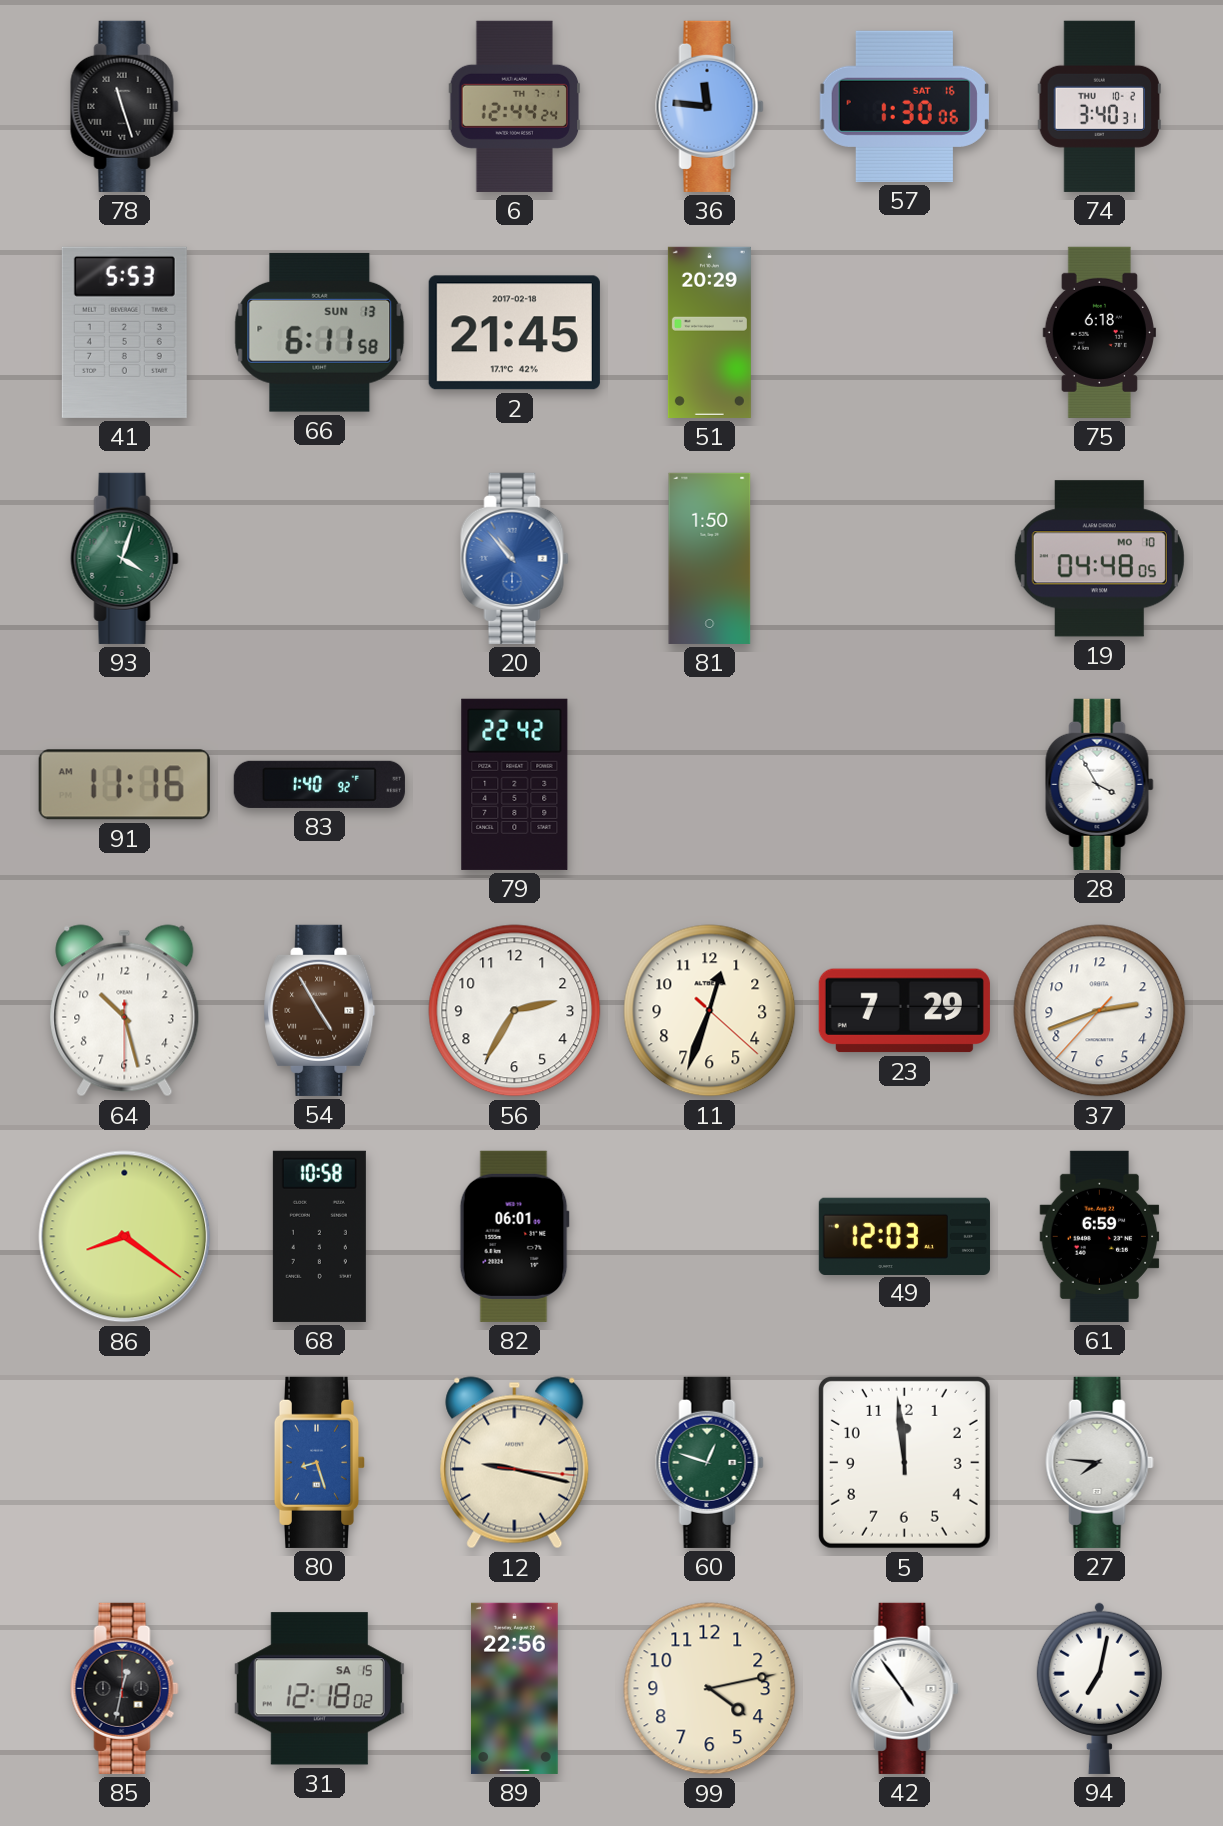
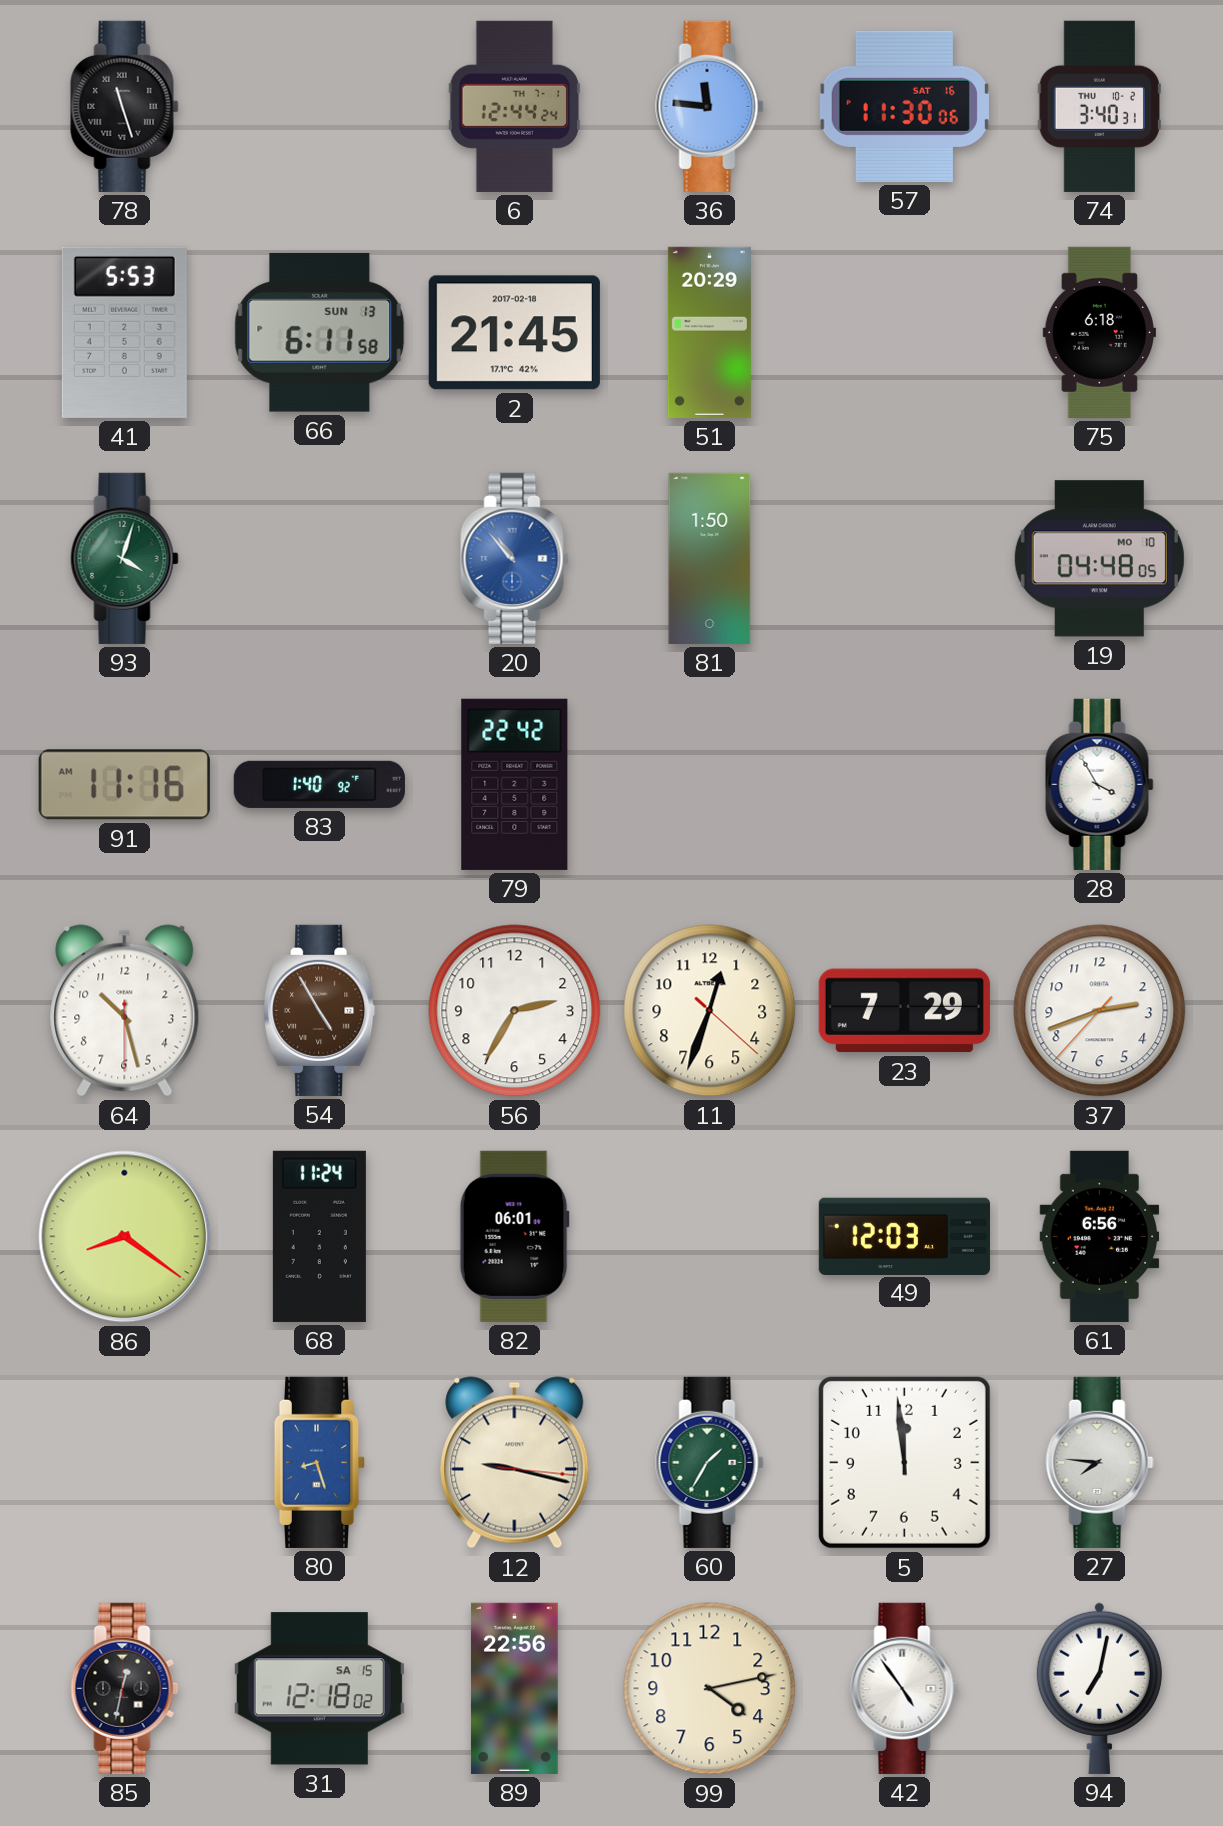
57: 1:30 -> 11:30 (904, 106)
68: 10:58 -> 11:24 (319, 1236)
61: 6:59 -> 6:56 (1100, 1236)
60: 12:48 -> 1:35 (710, 1462)
